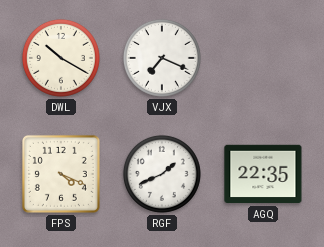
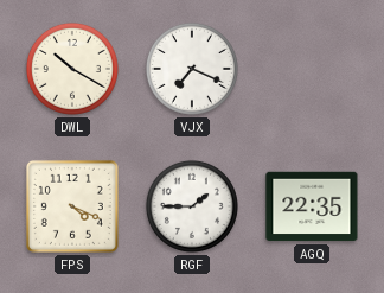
RGF: 1:41 -> 1:45 (192, 206)
